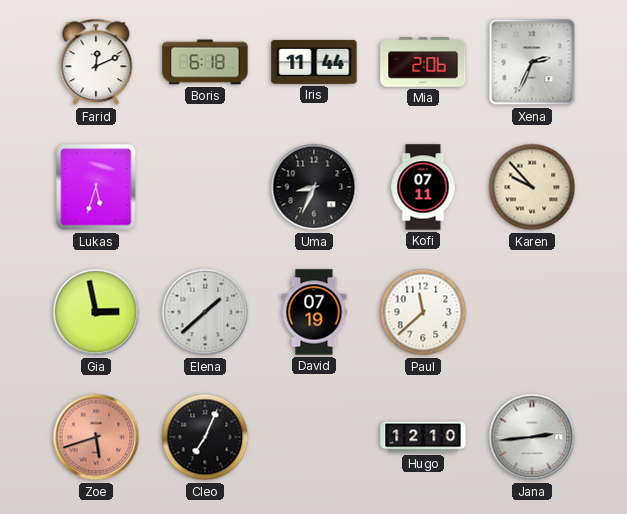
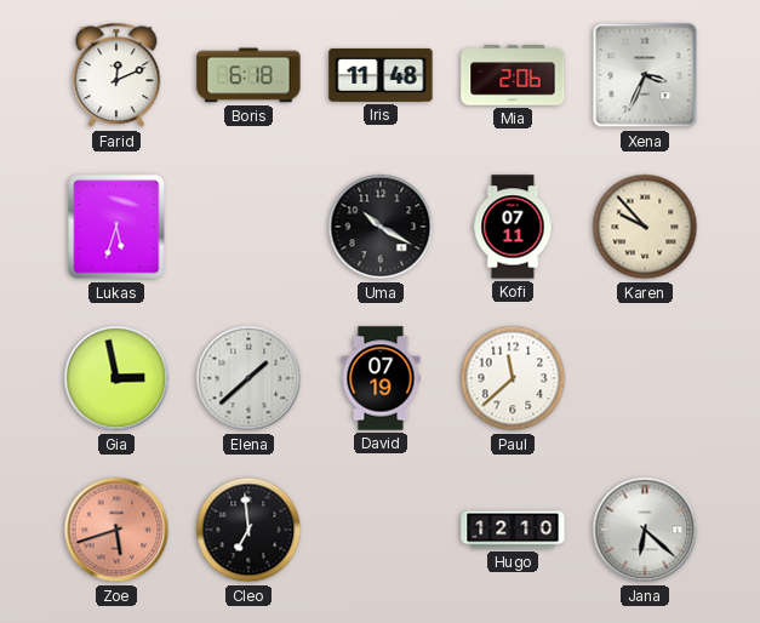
Iris: 11:44 -> 11:48 (381, 75)
Xena: 2:34 -> 3:34 (645, 75)
Uma: 8:34 -> 10:20 (381, 227)
Cleo: 7:04 -> 6:59 (248, 530)
Jana: 2:44 -> 6:22 (645, 530)
